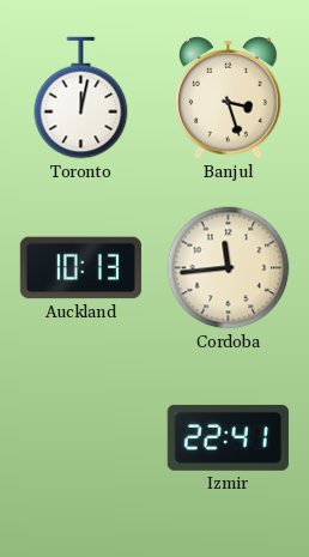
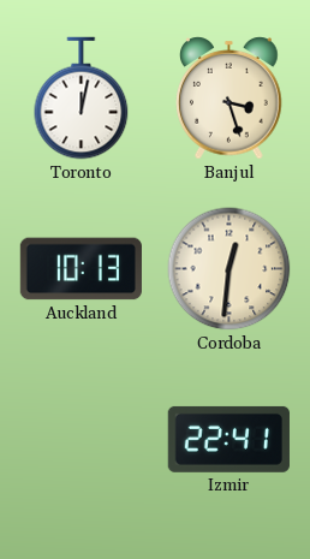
Cordoba: 11:44 -> 12:31 (229, 269)
